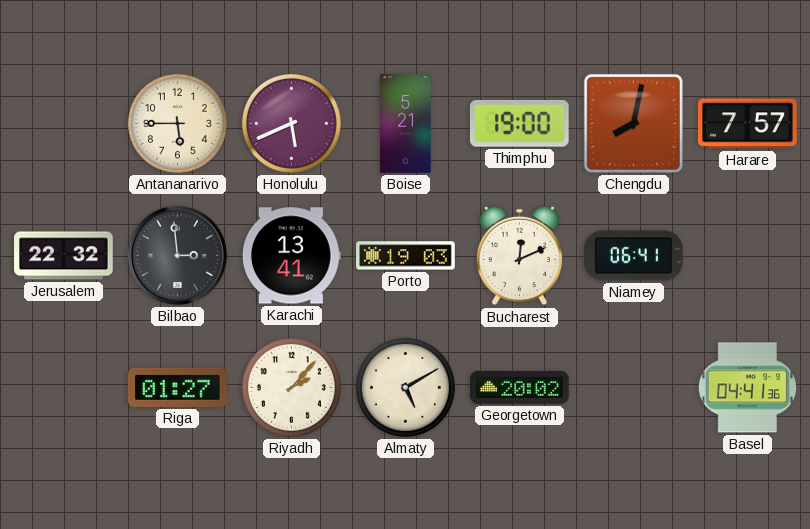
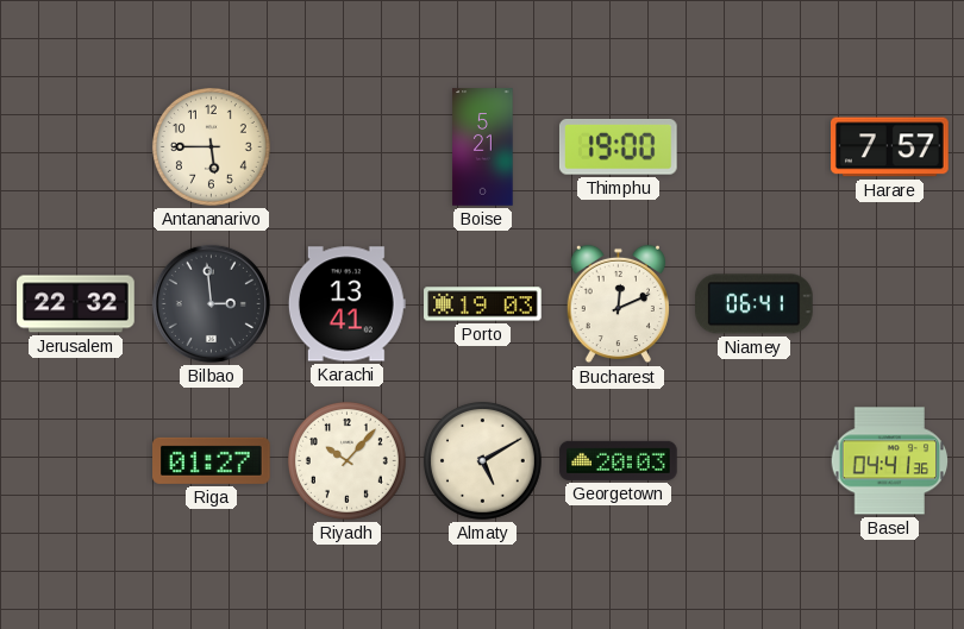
Honolulu: 5:41 -> none (291, 123)
Chengdu: 8:02 -> none (633, 123)
Riyadh: 2:07 -> 10:07 (346, 460)
Georgetown: 20:02 -> 20:03 (619, 460)
